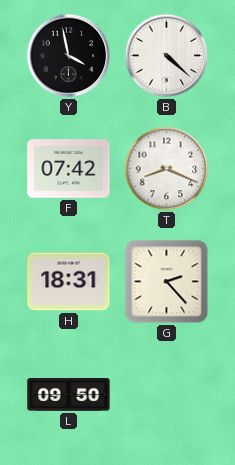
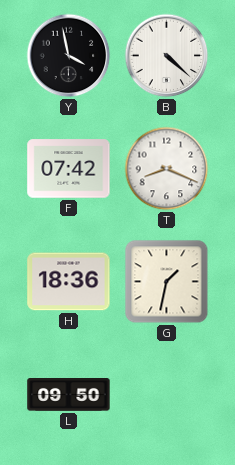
H: 18:31 -> 18:36 (69, 282)
G: 2:23 -> 1:32 (167, 282)
